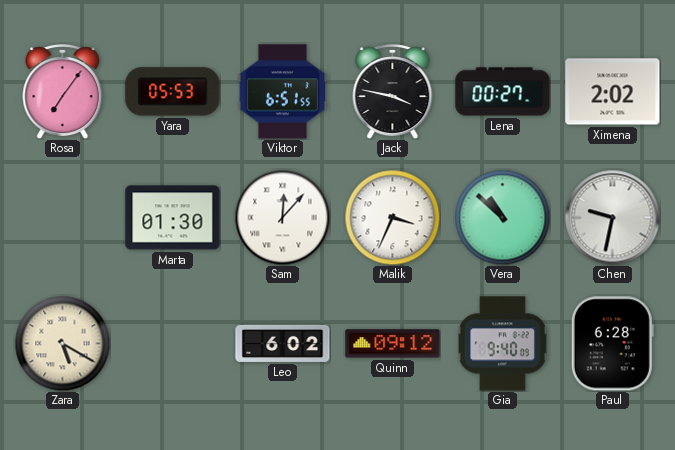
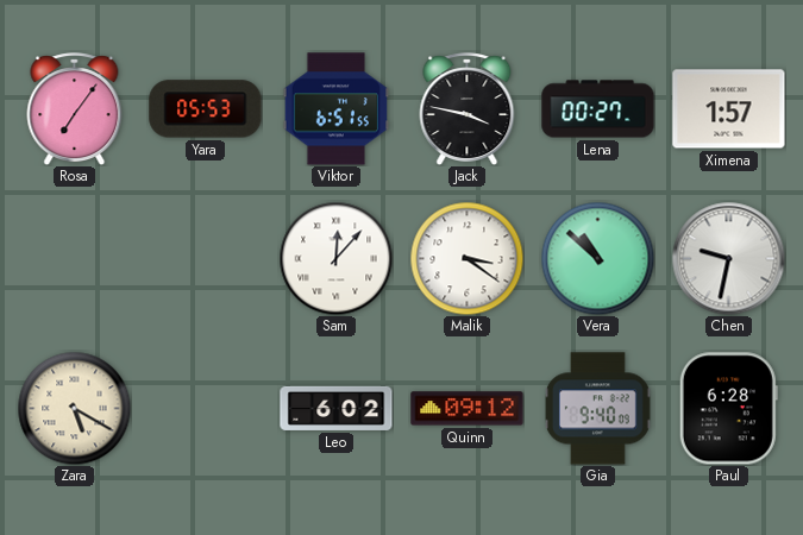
Ximena: 2:02 -> 1:57 (729, 109)
Marta: 01:30 -> none (173, 218)
Malik: 3:34 -> 3:21 (466, 258)
